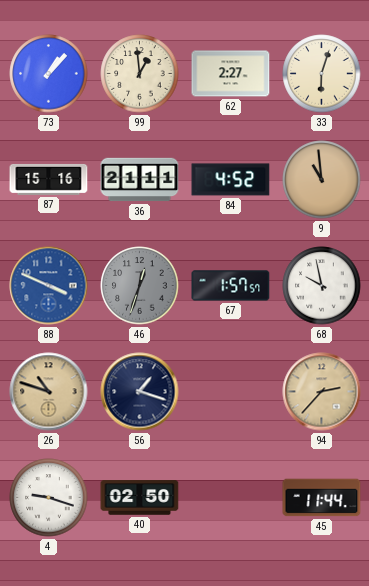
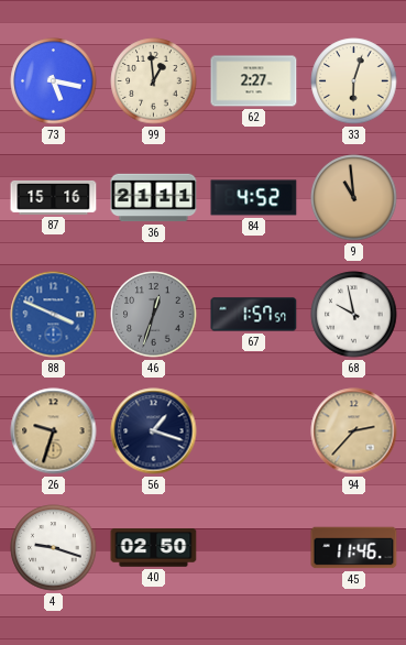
73: 1:07 -> 5:17 (54, 81)
26: 10:48 -> 9:33 (54, 431)
45: 11:44 -> 11:46 (354, 548)
